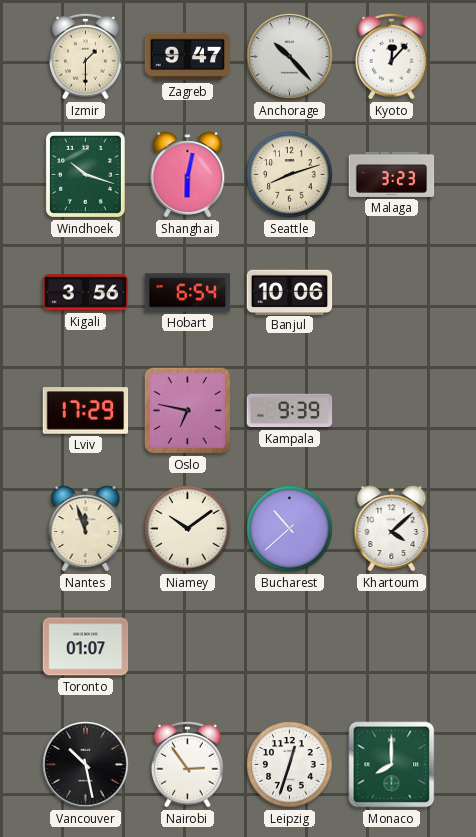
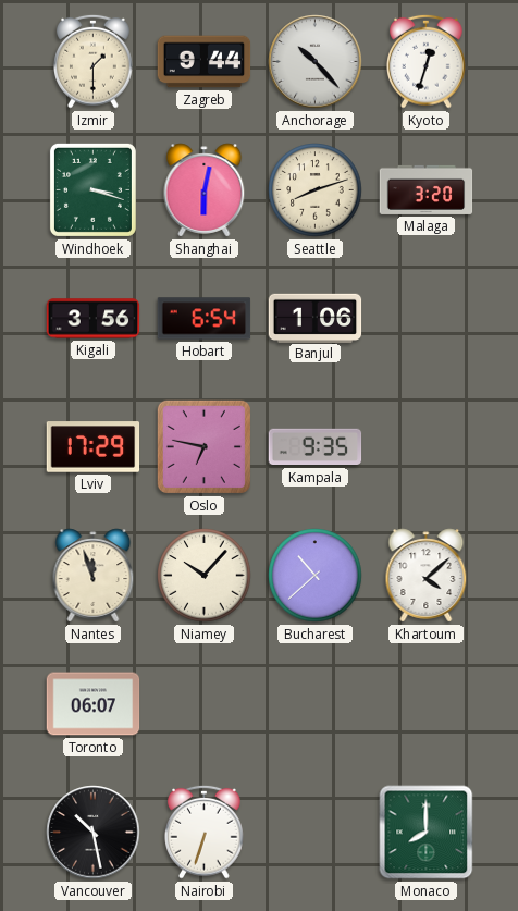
Zagreb: 9:47 -> 9:44 (205, 62)
Kyoto: 12:07 -> 12:33 (427, 61)
Windhoek: 10:18 -> 3:18 (92, 189)
Malaga: 3:23 -> 3:20 (427, 189)
Banjul: 10:06 -> 1:06 (316, 318)
Kampala: 9:39 -> 9:35 (316, 447)
Niamey: 10:09 -> 10:07 (205, 576)
Toronto: 01:07 -> 06:07 (94, 704)
Nairobi: 2:54 -> 6:33 (205, 832)
Leipzig: 12:33 -> none (290, 765)
